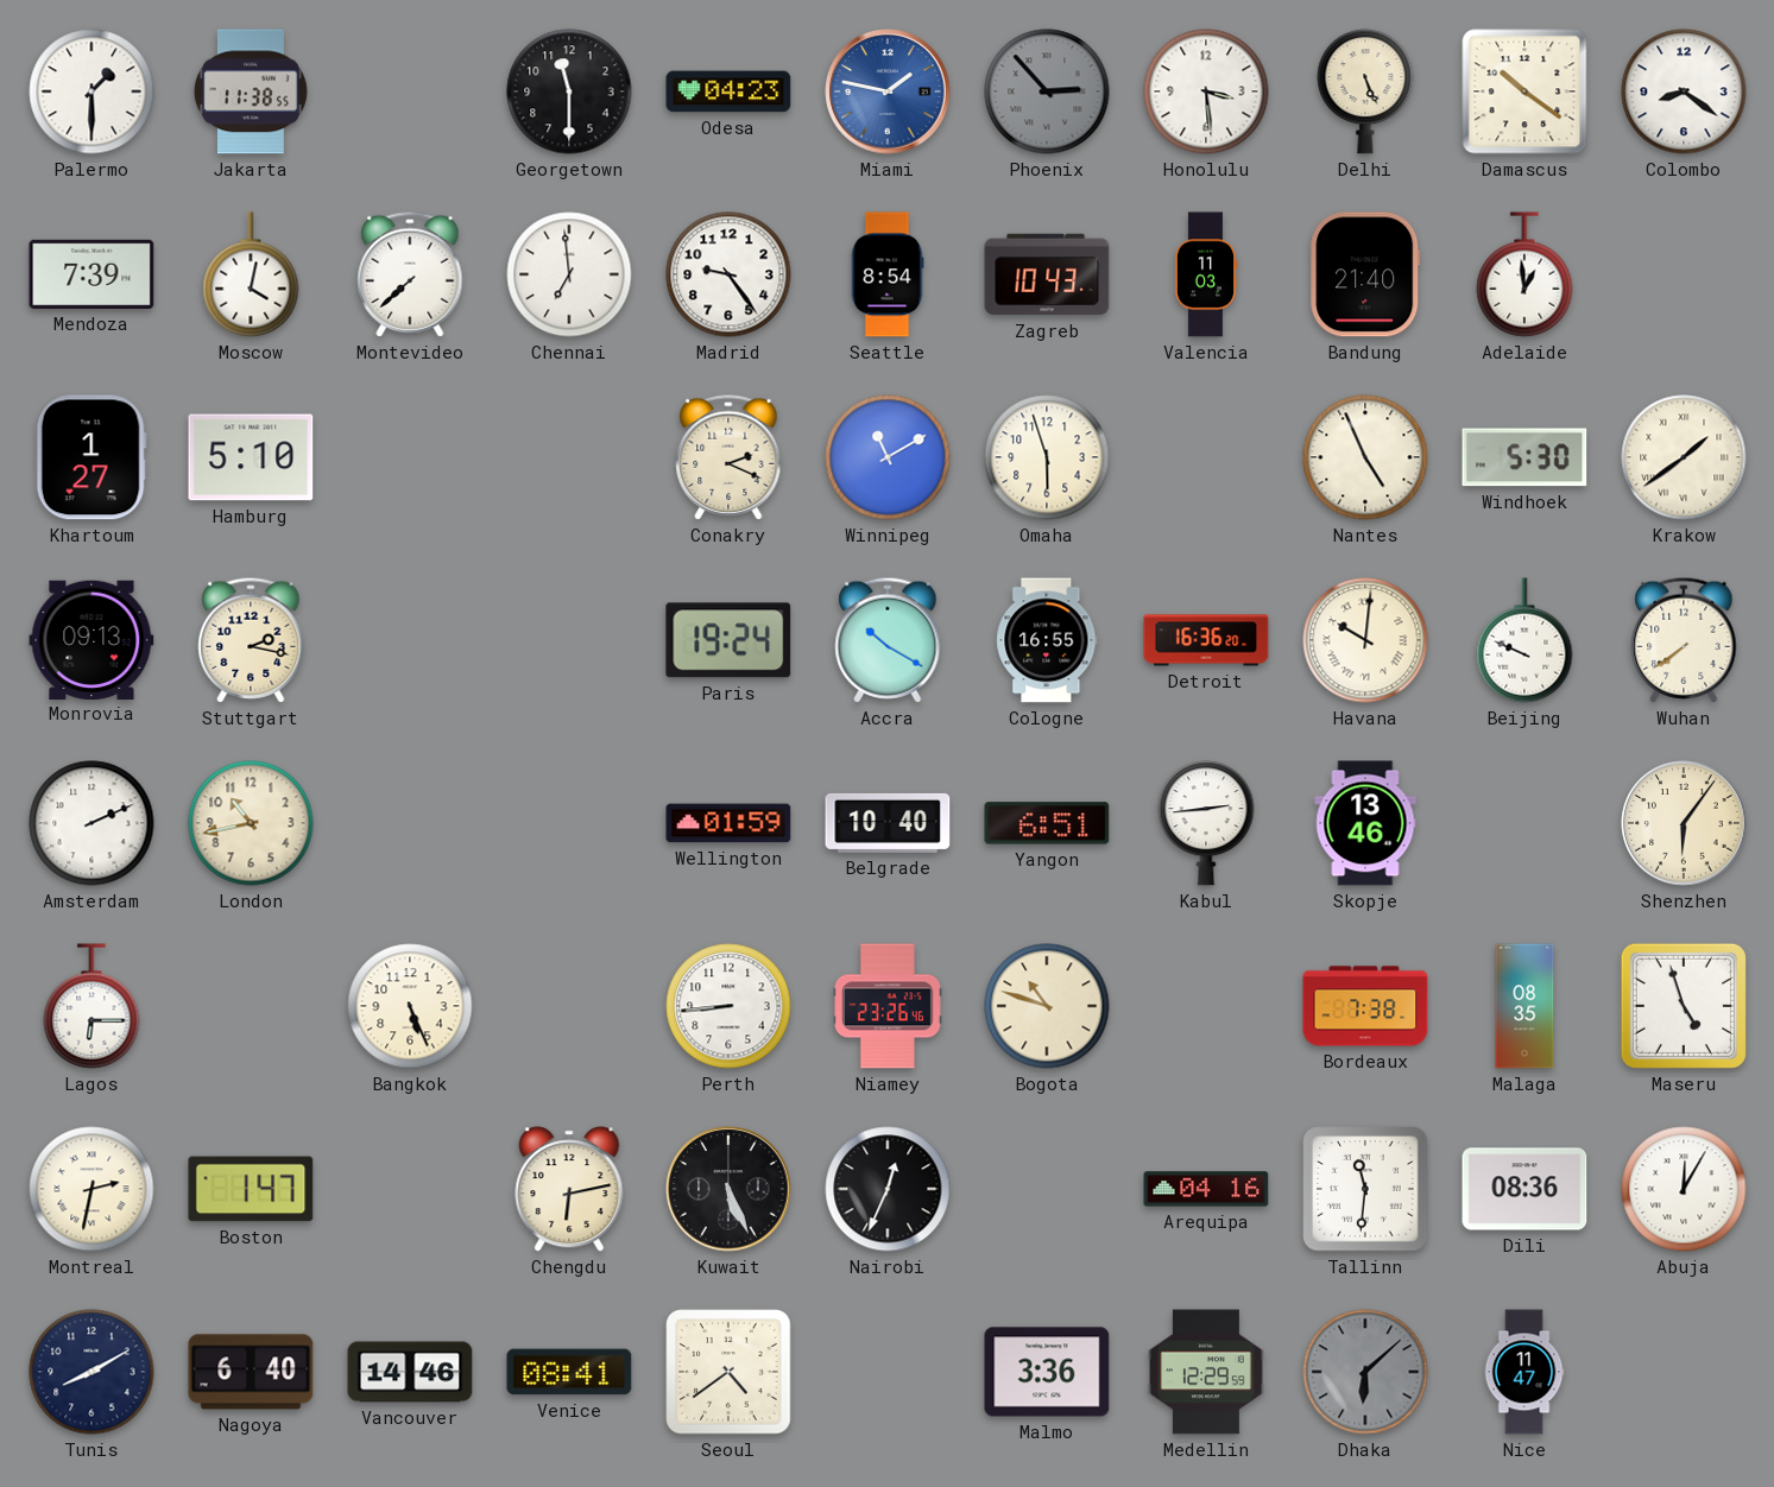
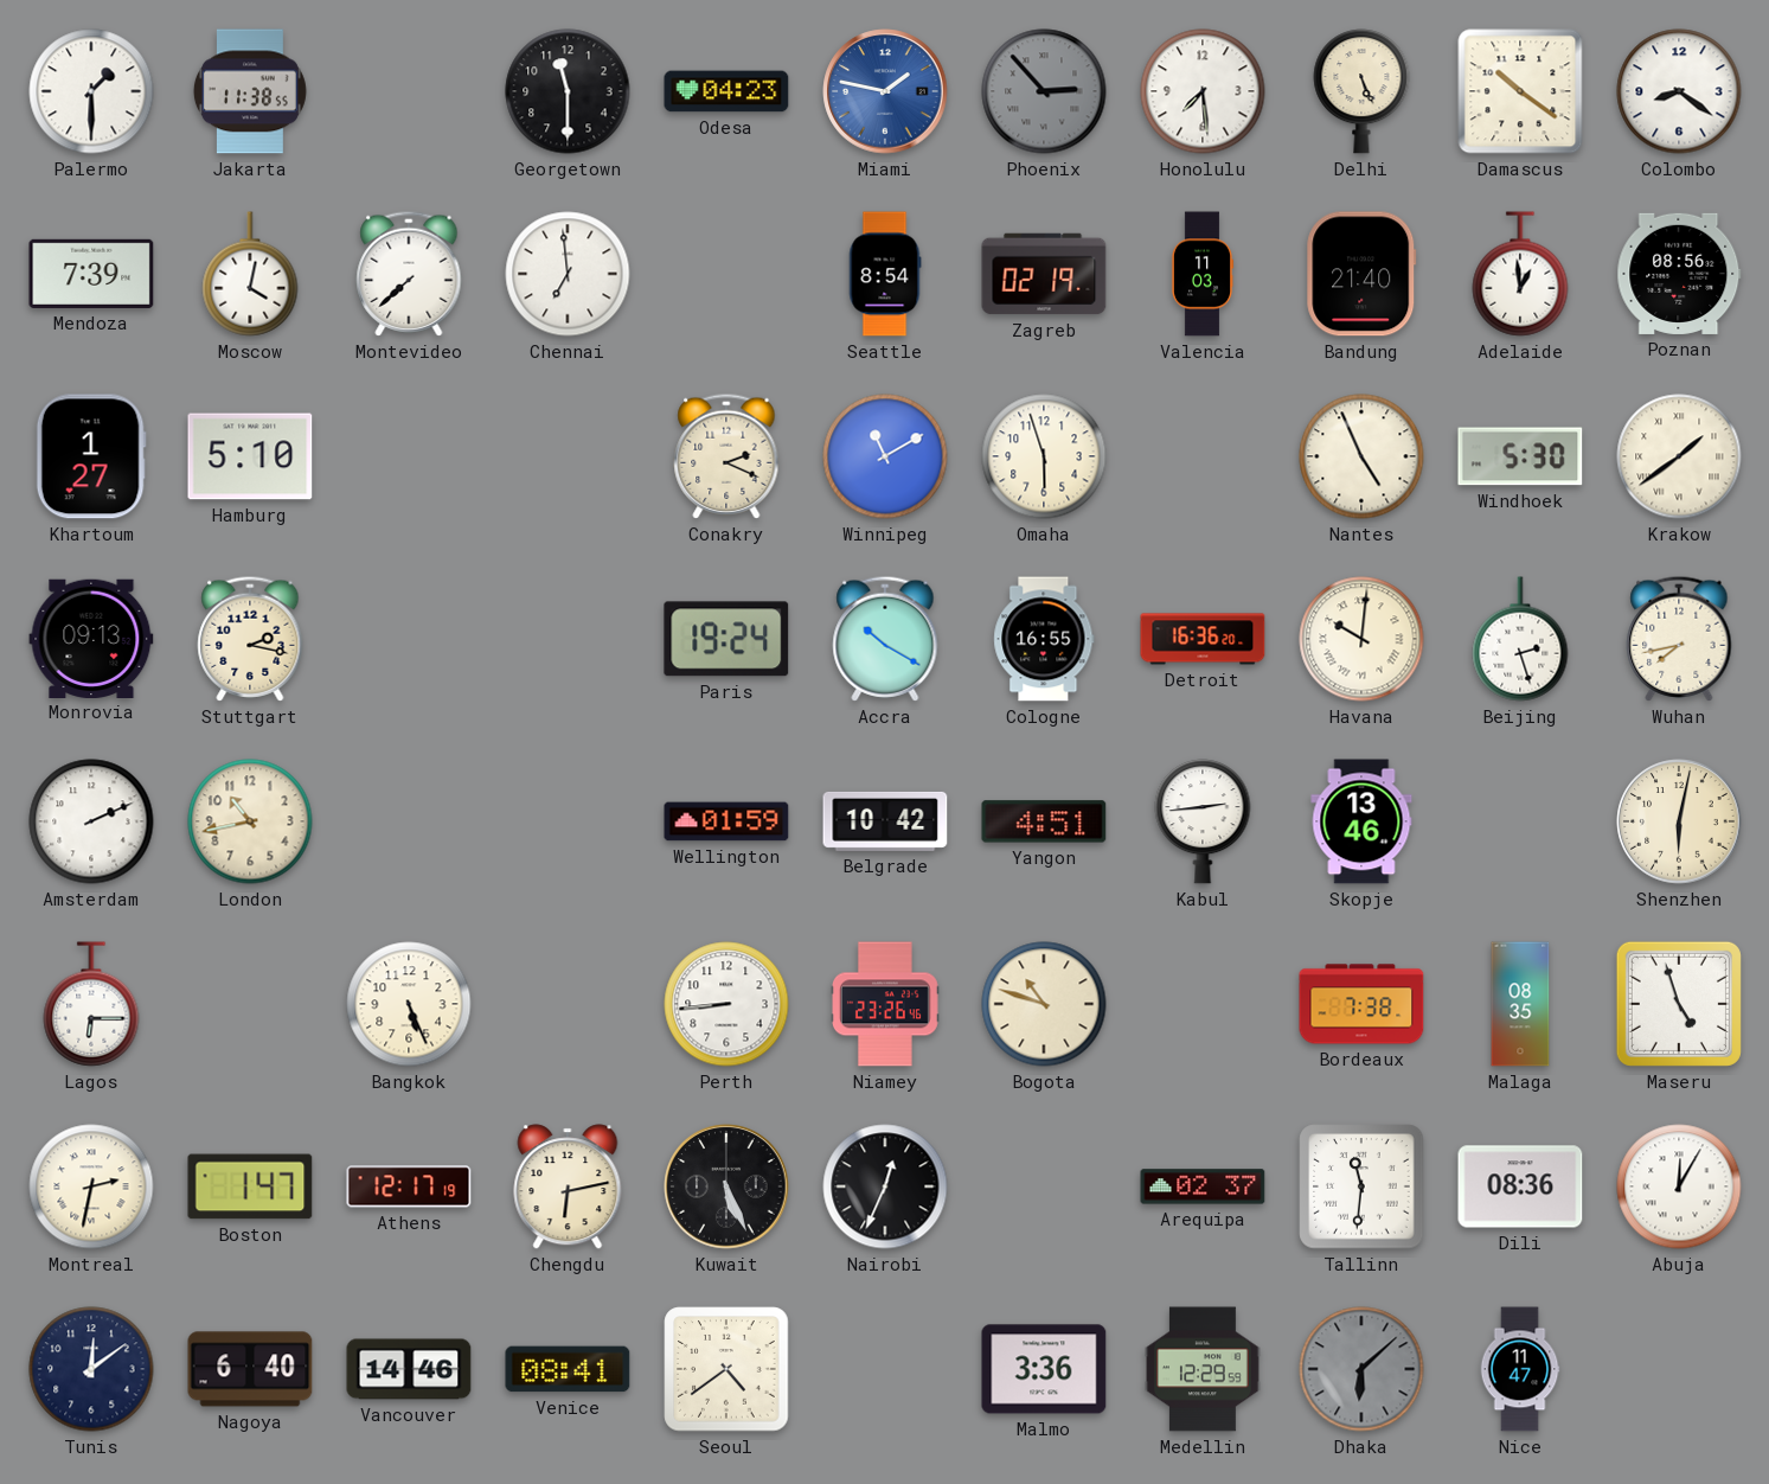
Honolulu: 3:29 -> 7:29 (1203, 91)
Madrid: 9:24 -> none (728, 274)
Zagreb: 10:43 -> 02:19 (1044, 274)
Poznan: none -> 08:56 (1679, 274)
Beijing: 9:49 -> 2:27 (1520, 639)
Wuhan: 7:39 -> 7:43 (1679, 639)
Belgrade: 10:40 -> 10:42 (885, 821)
Yangon: 6:51 -> 4:51 (1044, 821)
Shenzhen: 6:06 -> 6:02 (1679, 821)
Athens: none -> 12:17 (409, 1186)
Arequipa: 04:16 -> 02:37 (1203, 1186)
Tunis: 8:10 -> 12:09 (91, 1369)
